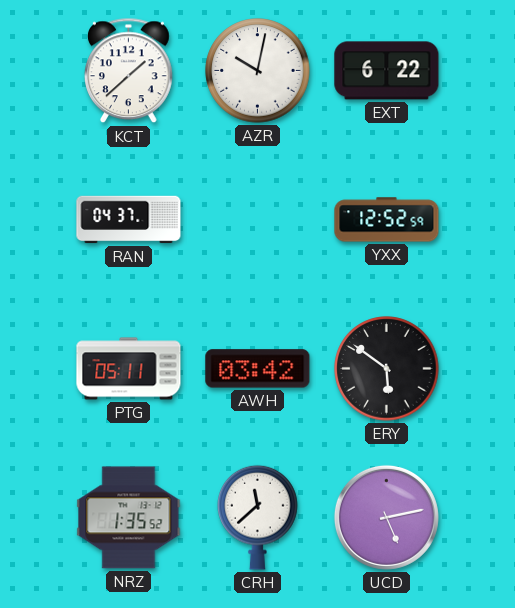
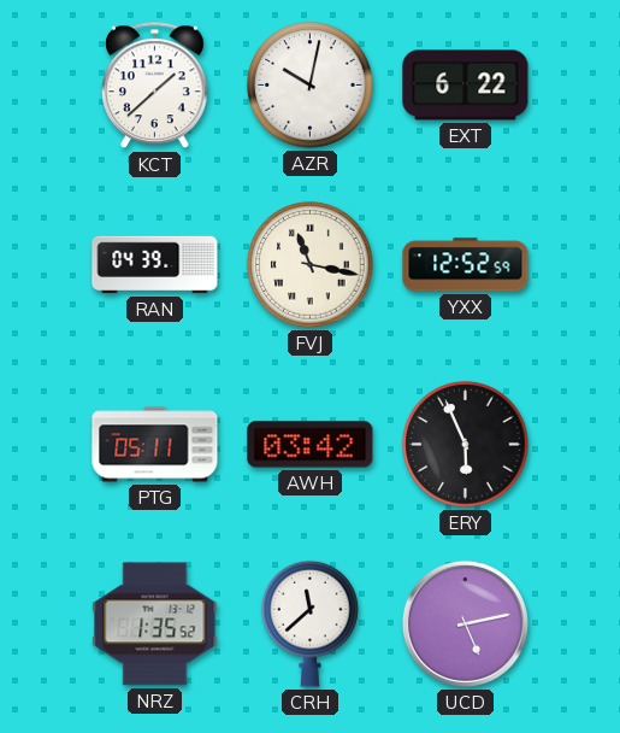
RAN: 04:37 -> 04:39 (155, 265)
FVJ: none -> 11:17 (311, 265)
ERY: 5:51 -> 5:56 (466, 445)
